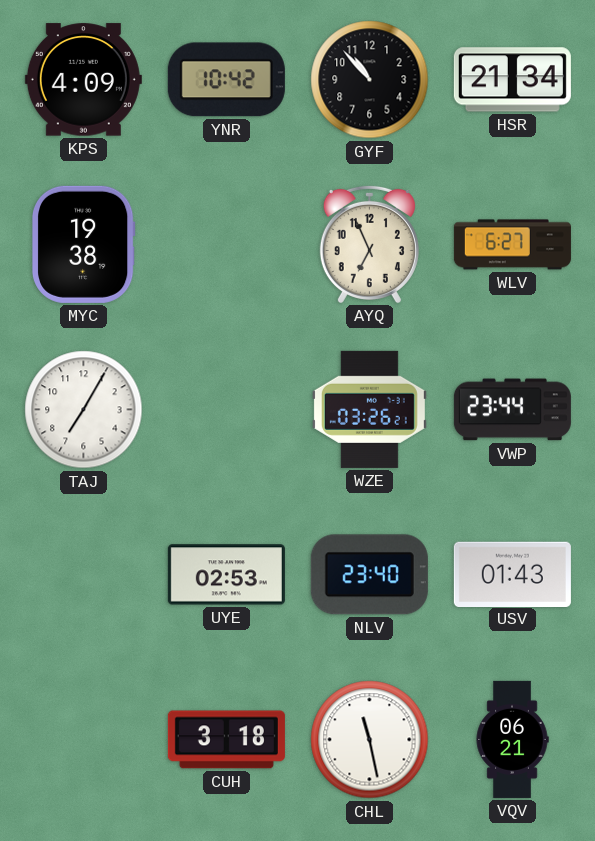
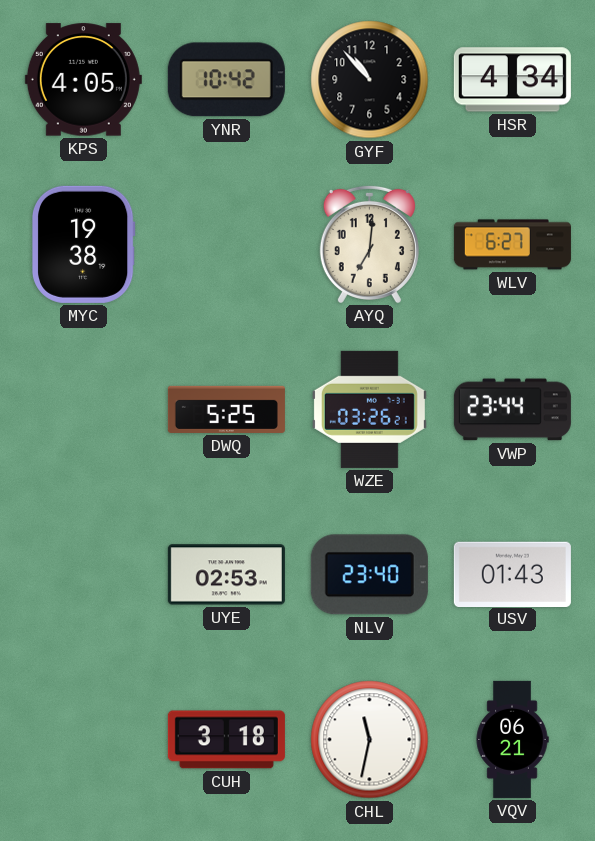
KPS: 4:09 -> 4:05 (83, 80)
HSR: 21:34 -> 4:34 (512, 80)
AYQ: 6:56 -> 7:01 (369, 244)
TAJ: 7:05 -> none (84, 410)
DWQ: none -> 5:25 (226, 409)
CHL: 11:28 -> 11:32 (370, 740)
